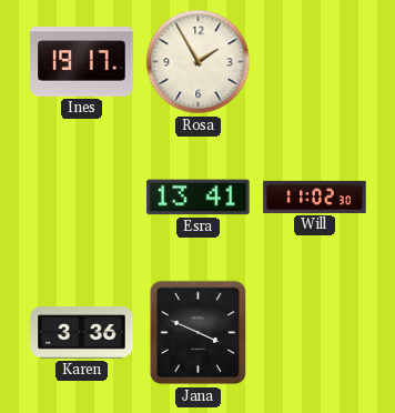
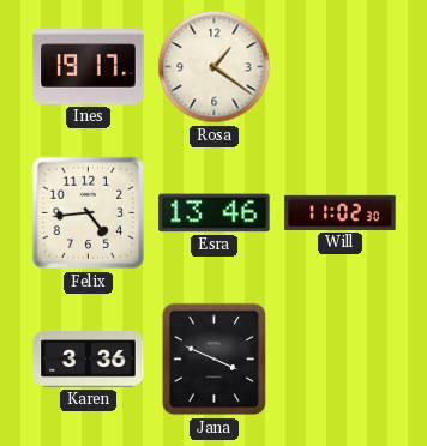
Rosa: 1:55 -> 1:21 (215, 67)
Felix: none -> 4:44 (89, 213)
Esra: 13:41 -> 13:46 (215, 213)
